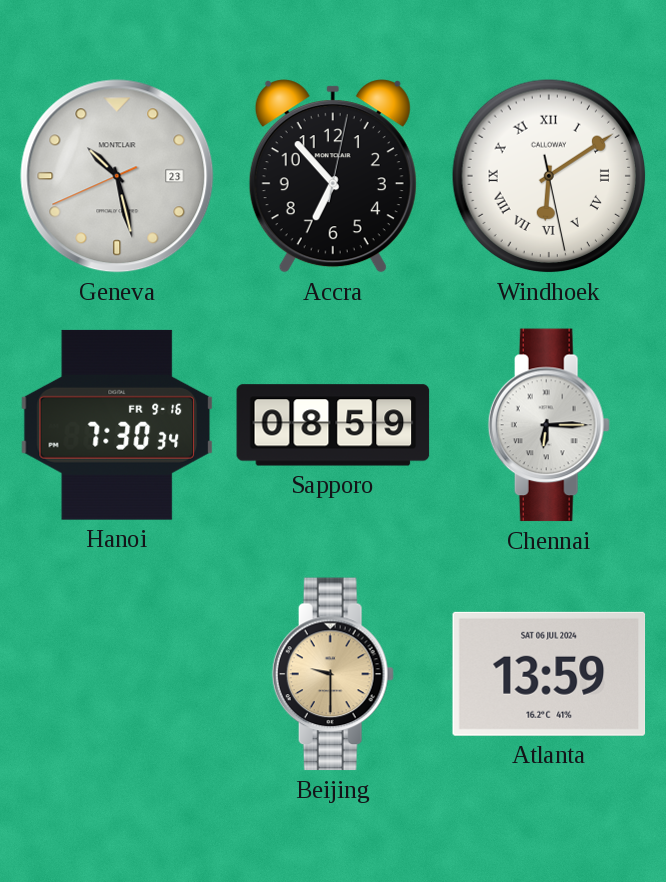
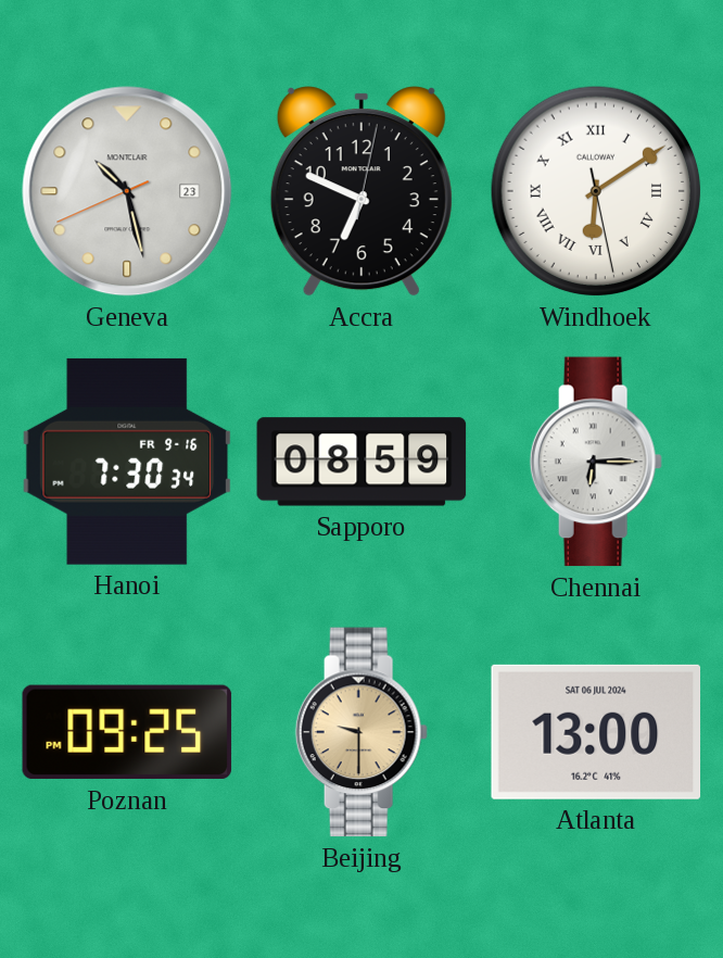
Accra: 6:53 -> 6:49 (361, 191)
Poznan: none -> 09:25 (127, 732)
Atlanta: 13:59 -> 13:00 (596, 732)
